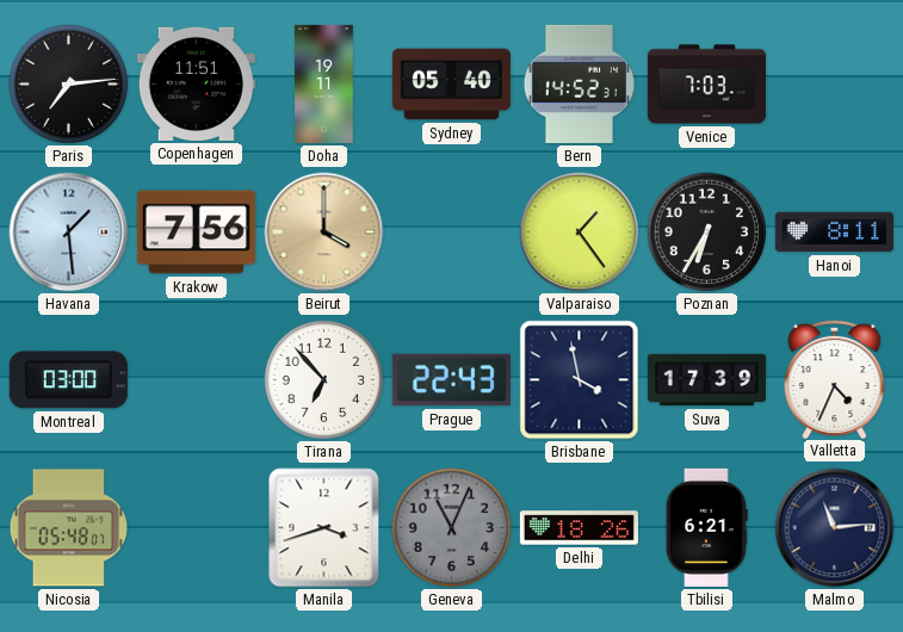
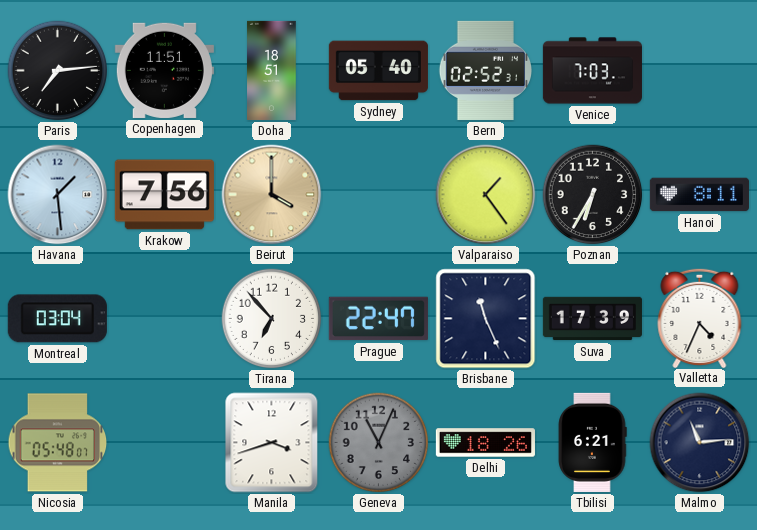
Doha: 19:11 -> 18:51 (272, 70)
Bern: 14:52 -> 02:52 (485, 70)
Montreal: 03:00 -> 03:04 (57, 319)
Prague: 22:43 -> 22:47 (378, 319)
Brisbane: 3:58 -> 11:26 (486, 319)
